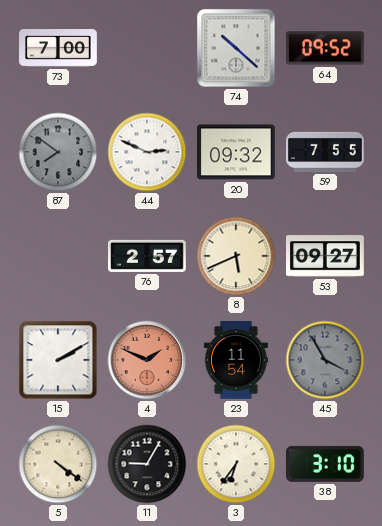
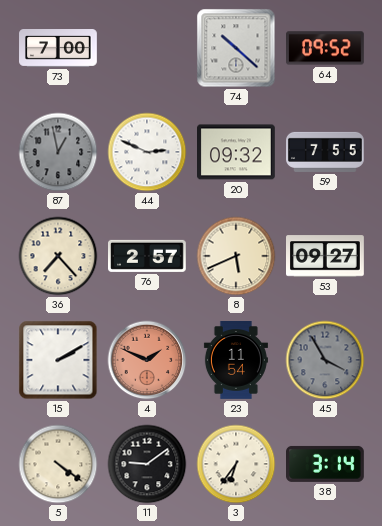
87: 7:51 -> 12:58 (58, 152)
36: none -> 7:23 (58, 256)
11: 9:05 -> 9:09 (147, 464)
38: 3:10 -> 3:14 (326, 464)
